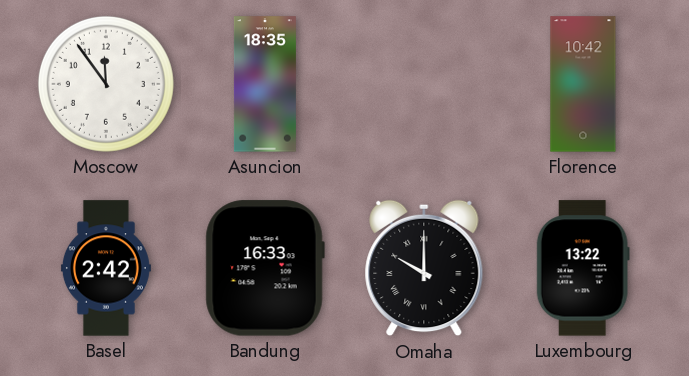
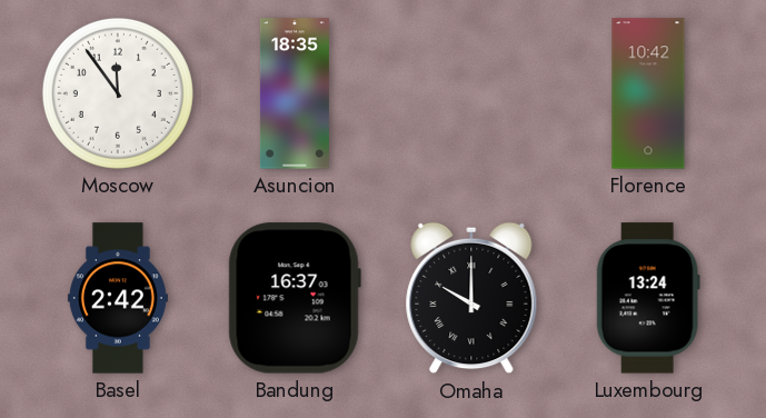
Bandung: 16:33 -> 16:37 (295, 298)
Luxembourg: 13:22 -> 13:24 (648, 298)
